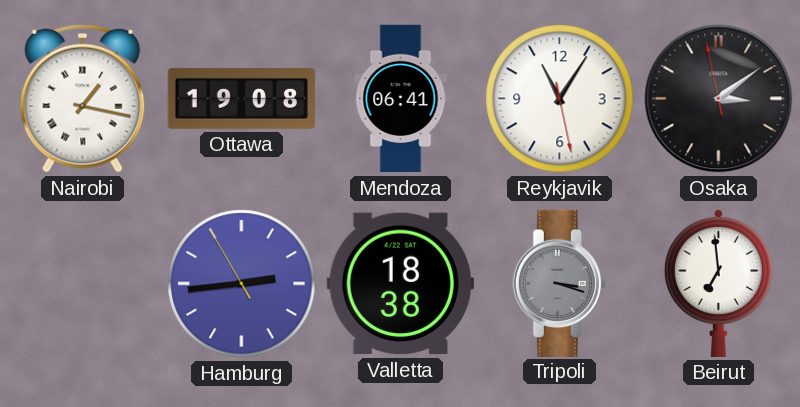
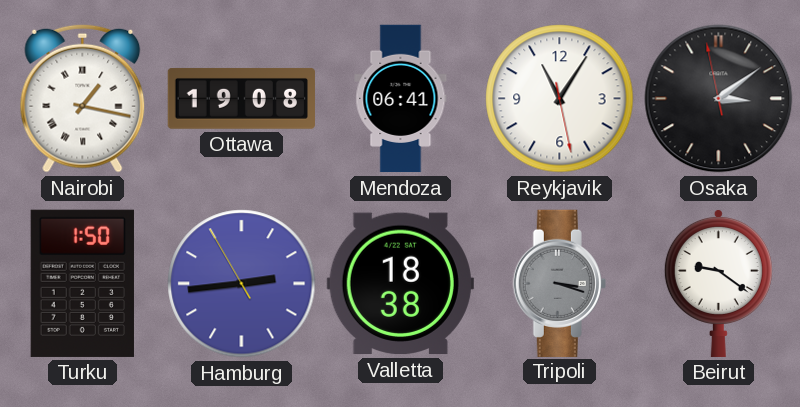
Turku: none -> 1:50 (82, 283)
Beirut: 6:59 -> 9:21 (718, 283)
